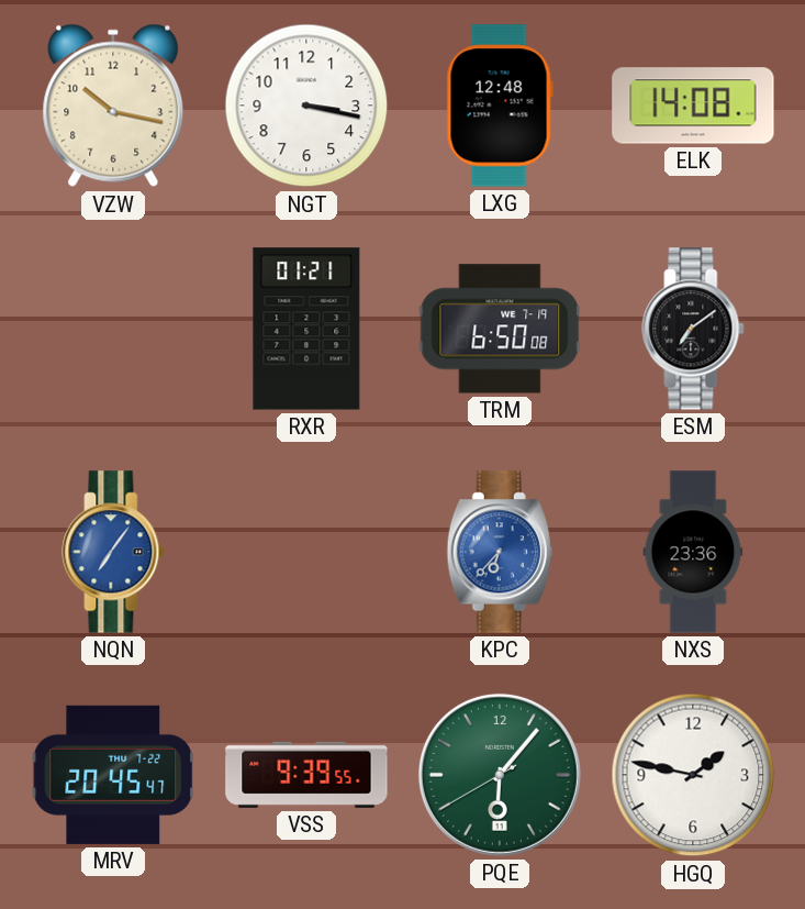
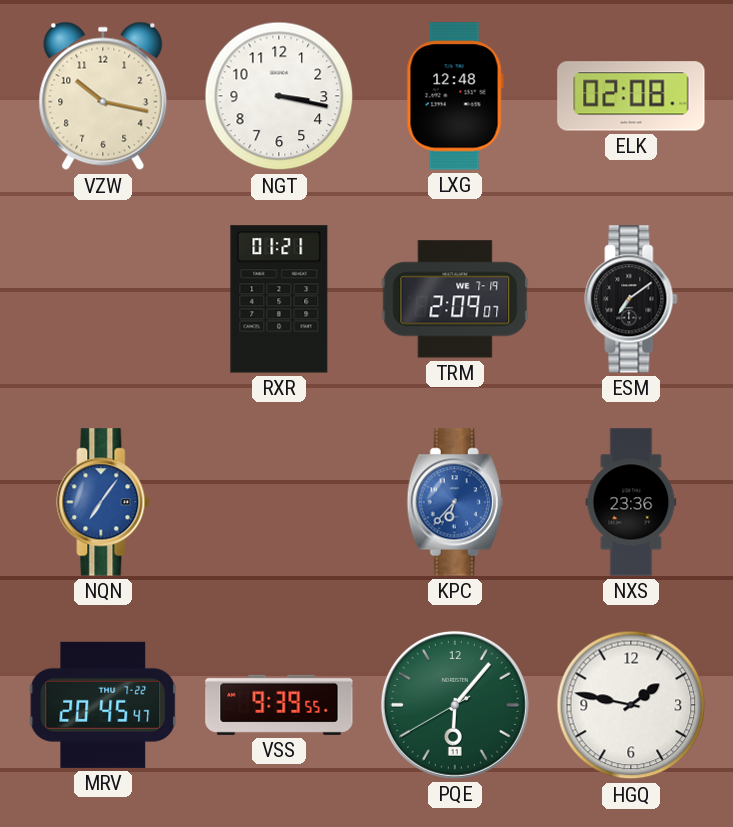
ELK: 14:08 -> 02:08 (631, 96)
TRM: 6:50 -> 2:09 (455, 299)
